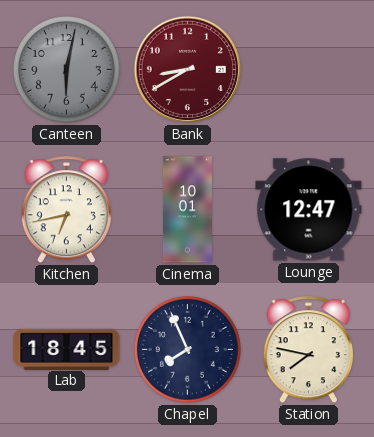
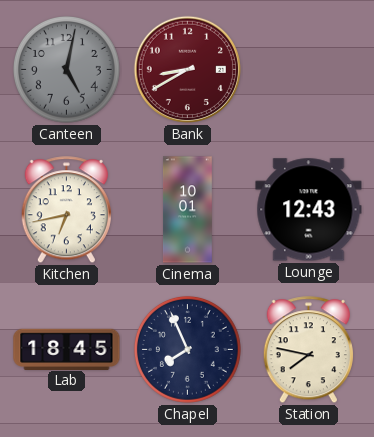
Canteen: 6:02 -> 5:02 (66, 69)
Lounge: 12:47 -> 12:43 (309, 210)
